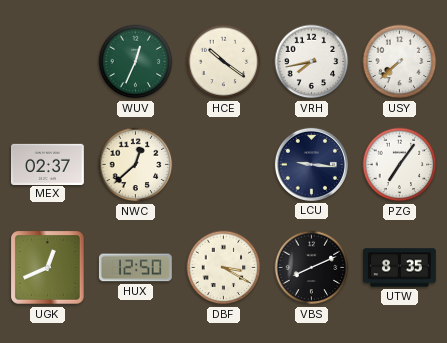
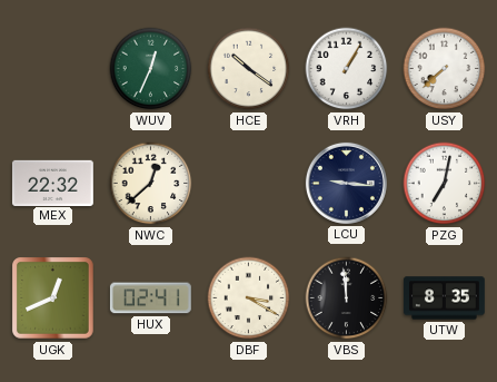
VRH: 7:43 -> 1:05 (347, 69)
MEX: 02:37 -> 22:32 (52, 183)
PZG: 7:06 -> 7:02 (445, 184)
HUX: 12:50 -> 02:41 (150, 298)
VBS: 8:11 -> 11:59 (347, 298)
